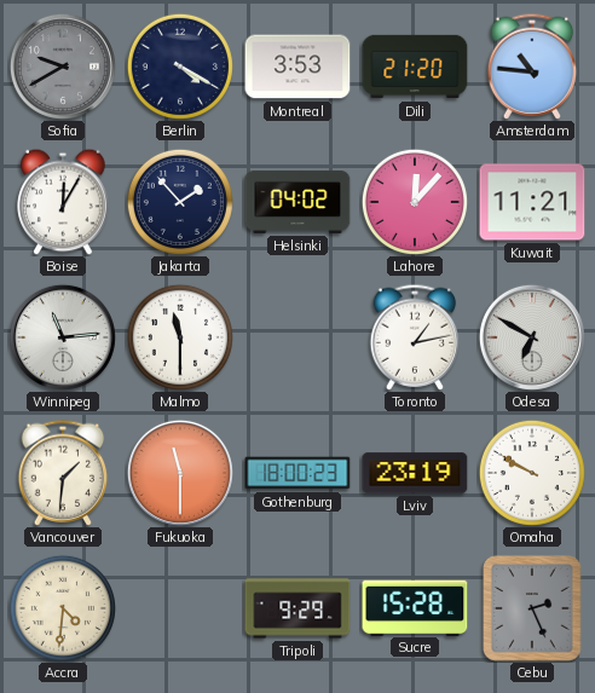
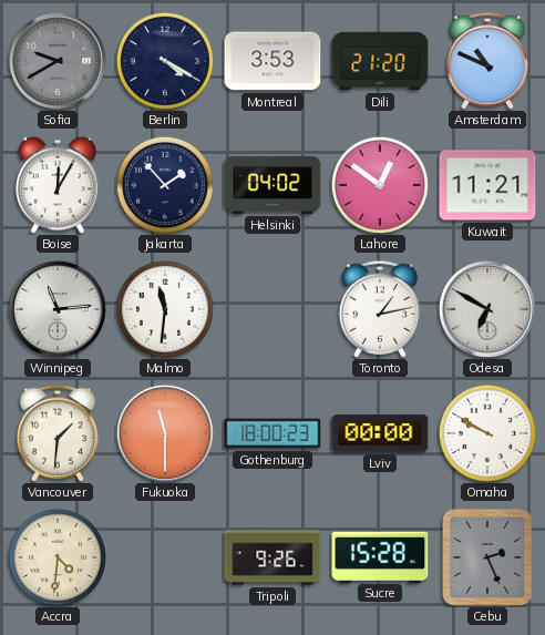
Amsterdam: 10:46 -> 10:49 (487, 61)
Lahore: 12:07 -> 12:51 (380, 185)
Malmo: 11:30 -> 11:31 (165, 309)
Lviv: 23:19 -> 00:00 (380, 433)
Tripoli: 9:29 -> 9:26 (272, 557)
